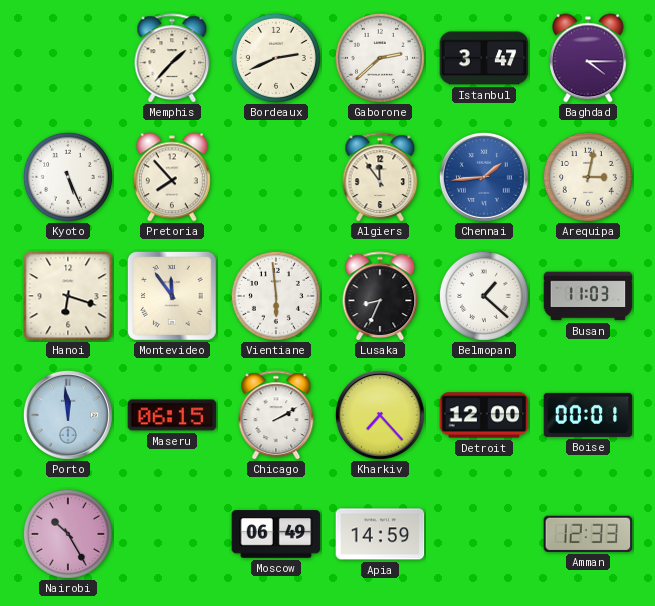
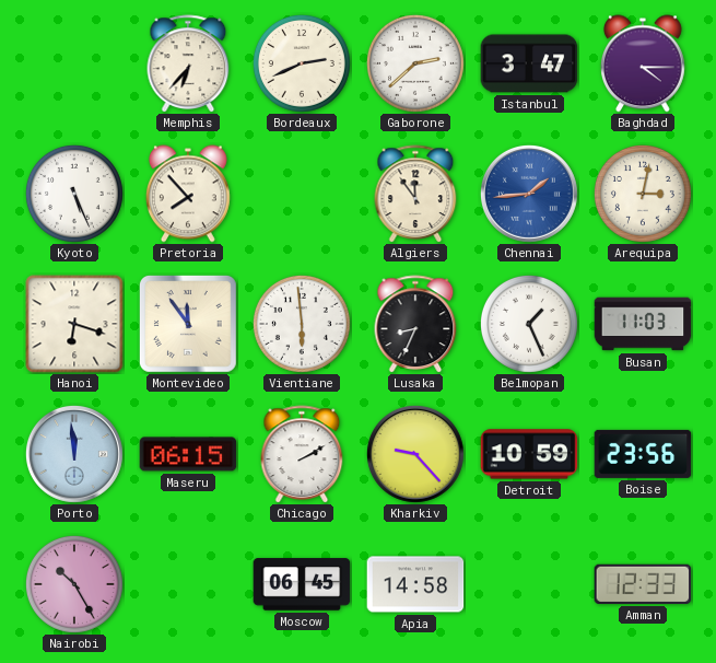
Memphis: 1:37 -> 6:37 (188, 63)
Belmopan: 1:22 -> 1:26 (529, 324)
Kharkiv: 7:23 -> 9:23 (415, 454)
Detroit: 12:00 -> 10:59 (529, 454)
Boise: 00:01 -> 23:56 (643, 454)
Moscow: 06:49 -> 06:45 (302, 584)
Apia: 14:59 -> 14:58 (415, 584)
